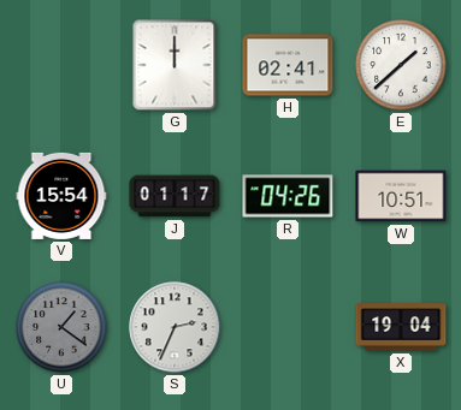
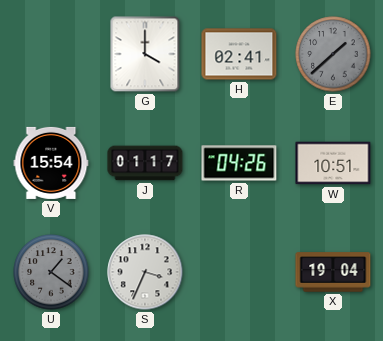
G: 12:00 -> 4:00 (145, 54)
E dial: white -> grey (333, 54)
S: 2:34 -> 3:34 (145, 272)
